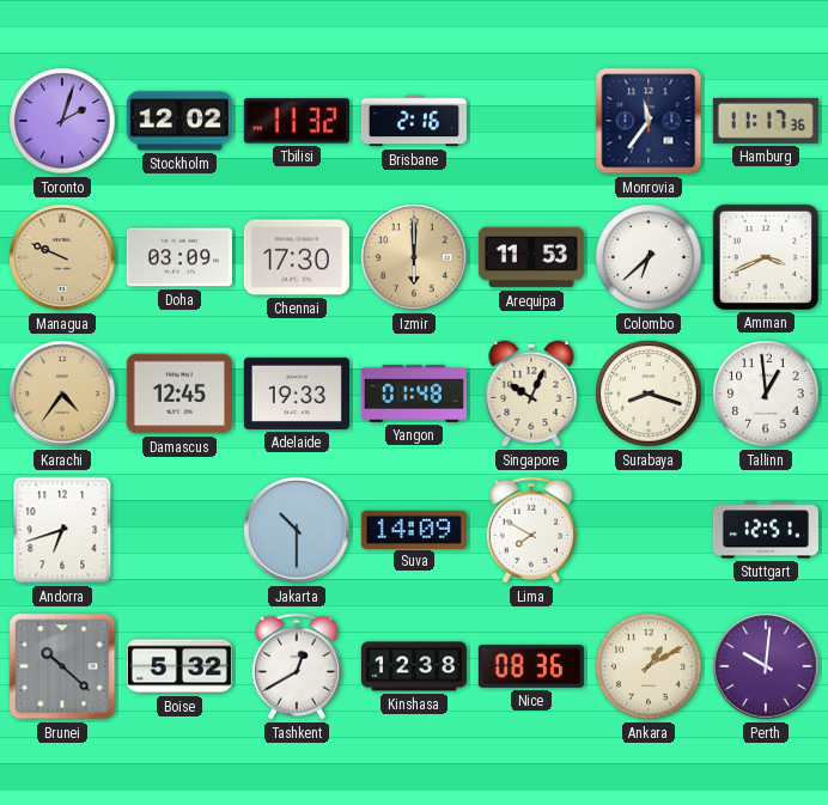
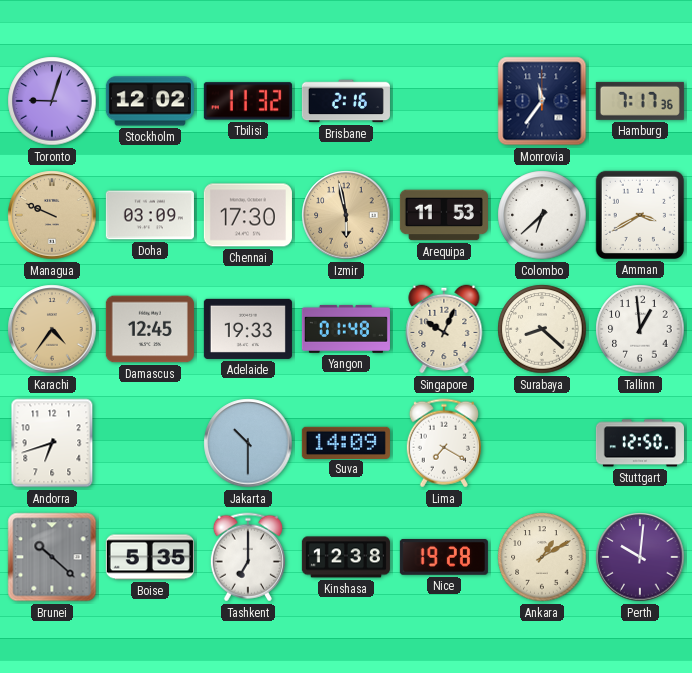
Toronto: 2:03 -> 9:03 (52, 101)
Hamburg: 11:17 -> 7:17 (640, 101)
Izmir: 6:00 -> 5:58 (346, 215)
Amman: 3:41 -> 3:40 (640, 215)
Surabaya: 8:18 -> 8:22 (542, 329)
Lima: 7:50 -> 7:20 (444, 443)
Stuttgart: 12:51 -> 12:50 (640, 443)
Boise: 5:32 -> 5:35 (150, 557)
Tashkent: 12:40 -> 7:00 (248, 557)
Nice: 08:36 -> 19:28 (444, 557)
